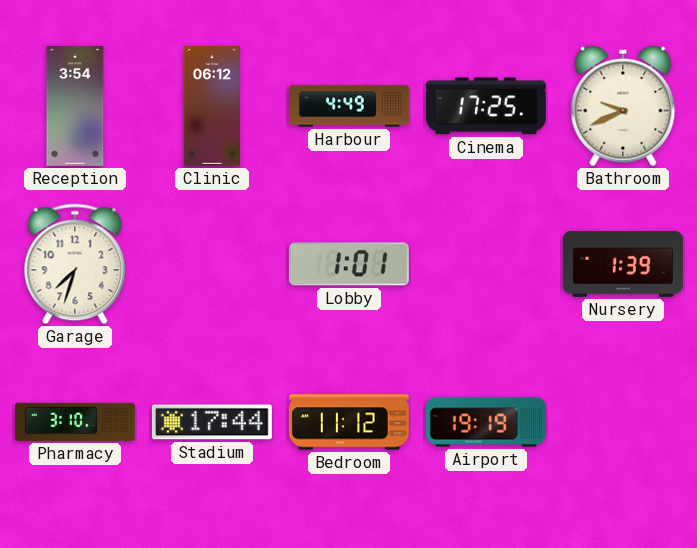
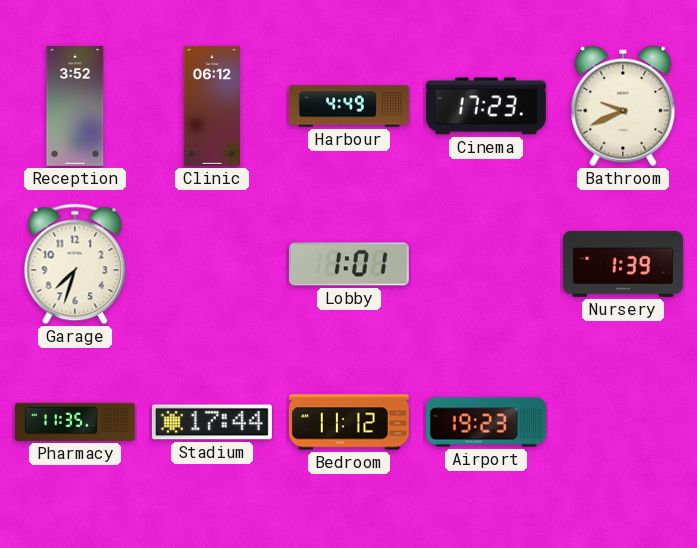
Reception: 3:54 -> 3:52 (75, 106)
Cinema: 17:25 -> 17:23 (486, 106)
Pharmacy: 3:10 -> 11:35 (75, 422)
Airport: 19:19 -> 19:23 (486, 422)
